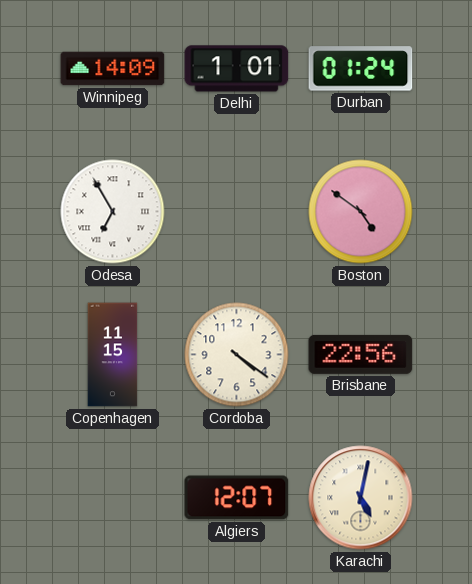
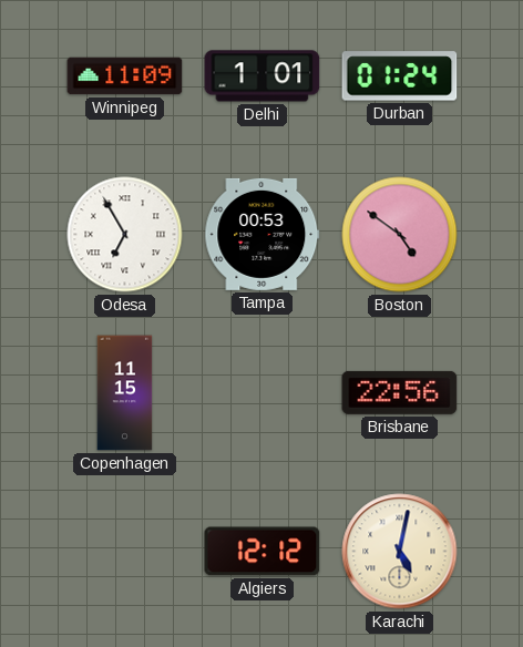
Winnipeg: 14:09 -> 11:09 (125, 76)
Tampa: none -> 00:53 (263, 234)
Cordoba: 4:21 -> none (237, 355)
Algiers: 12:07 -> 12:12 (263, 552)
